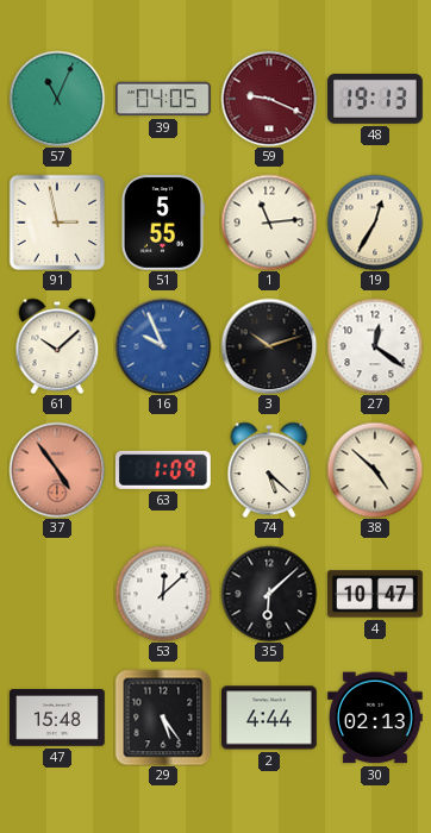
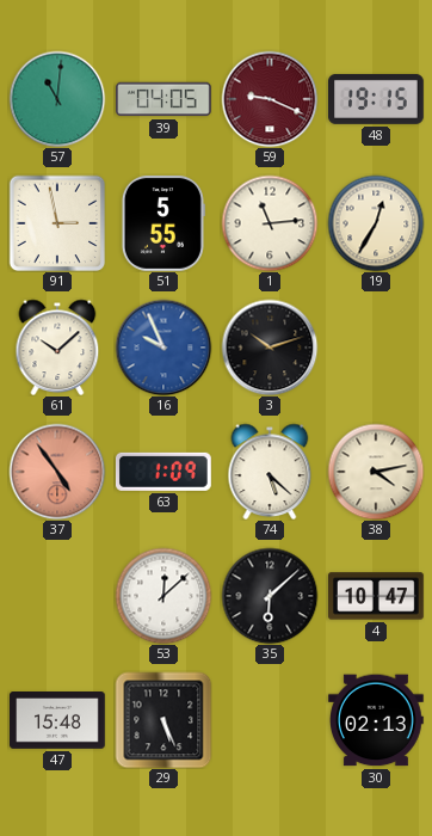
57: 11:04 -> 11:01 (57, 99)
48: 19:13 -> 19:15 (377, 99)
27: 12:21 -> none (375, 346)
38: 4:52 -> 4:13 (376, 472)
29: 5:24 -> 5:26 (163, 720)
2: 4:44 -> none (270, 718)
